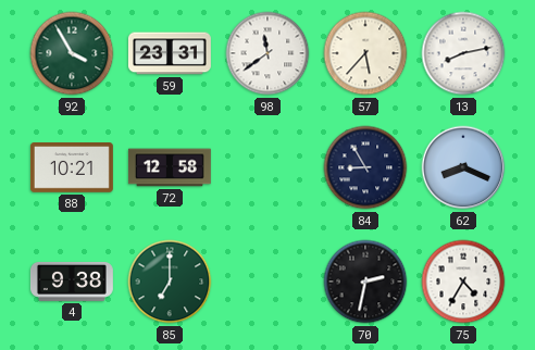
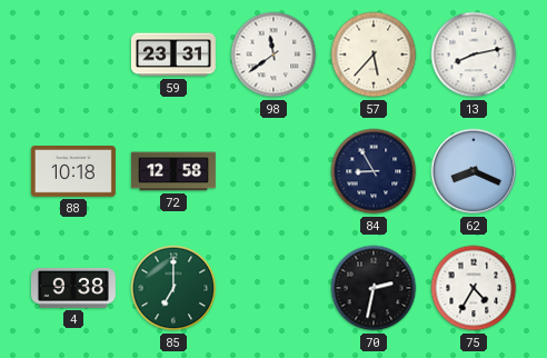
92: 3:55 -> none (72, 53)
88: 10:21 -> 10:18 (73, 171)
